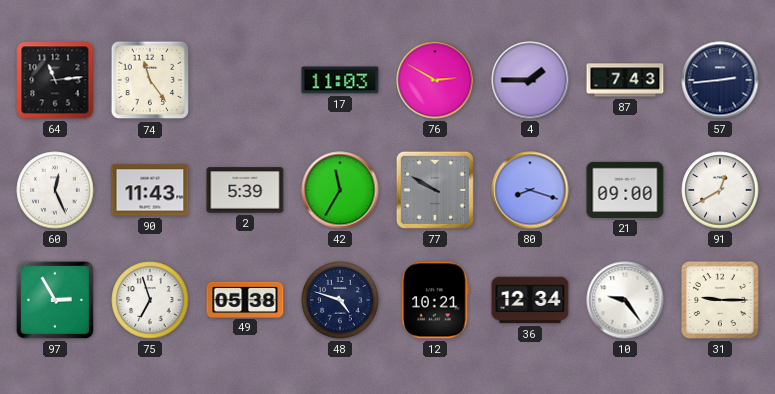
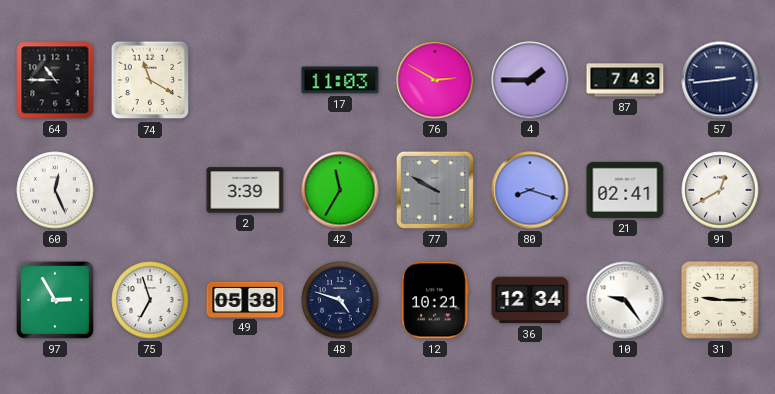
64: 11:14 -> 10:45 (55, 80)
74: 11:24 -> 11:20 (150, 80)
90: 11:43 -> none (150, 190)
2: 5:39 -> 3:39 (245, 190)
21: 09:00 -> 02:41 (625, 190)
